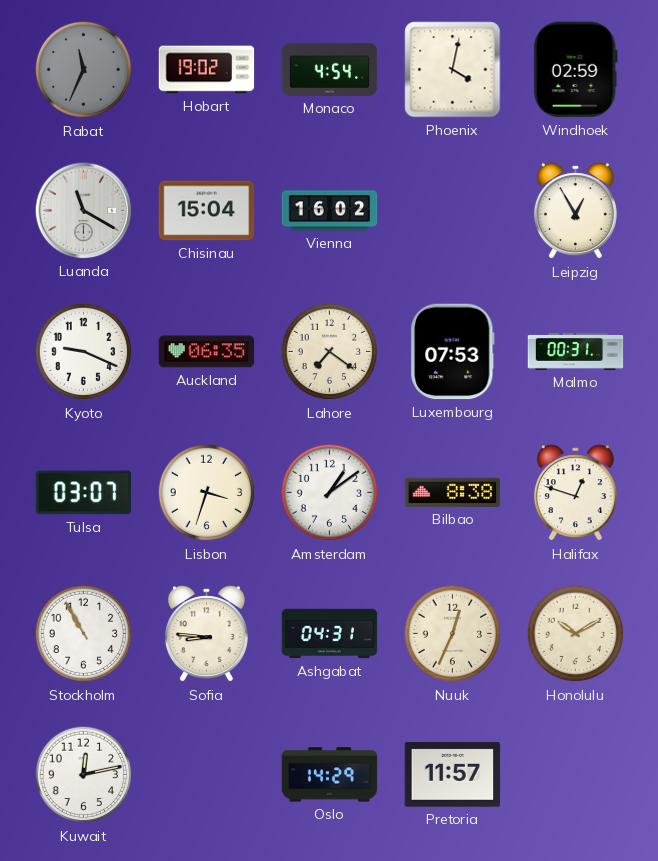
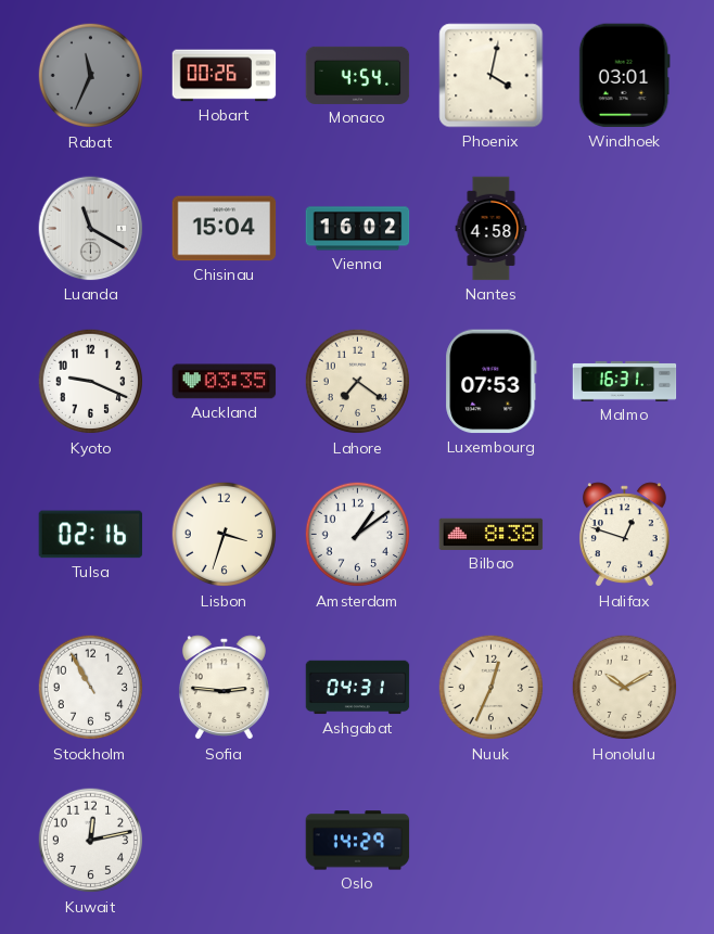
Hobart: 19:02 -> 00:26 (225, 76)
Windhoek: 02:59 -> 03:01 (624, 76)
Nantes: none -> 4:58 (492, 229)
Leipzig: 12:55 -> none (575, 211)
Auckland: 06:35 -> 03:35 (225, 382)
Malmo: 00:31 -> 16:31 (625, 382)
Tulsa: 03:07 -> 02:16 (91, 535)
Sofia: 8:46 -> 2:46 (224, 688)
Pretoria: 11:57 -> none (453, 775)
